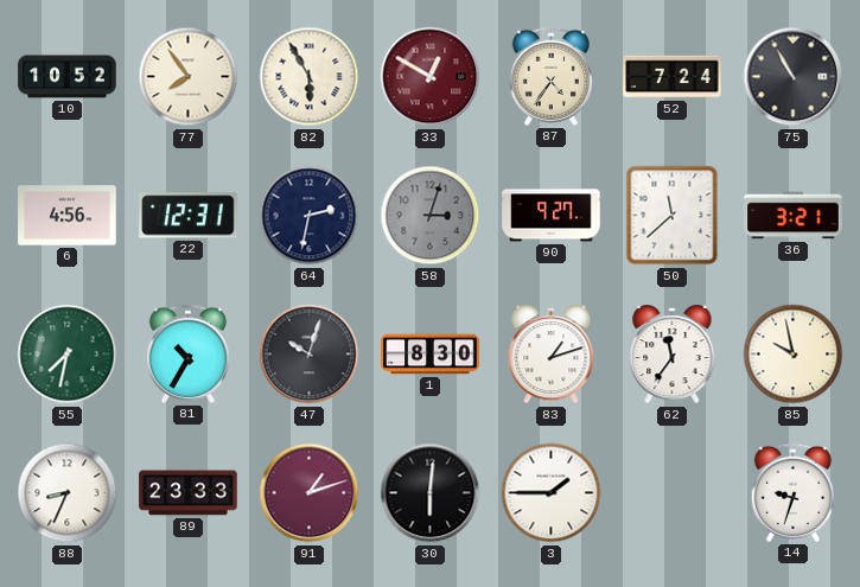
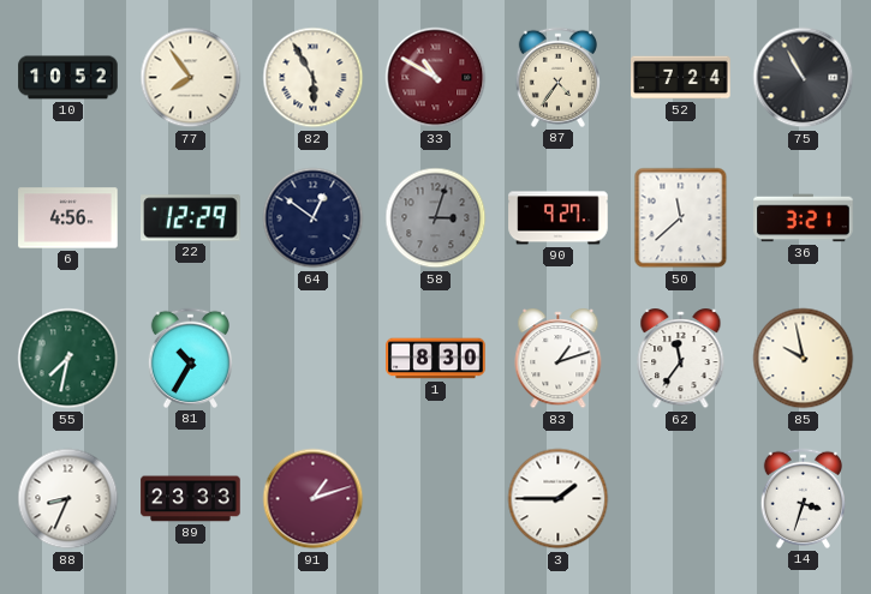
33: 12:50 -> 10:50 (436, 78)
22: 12:31 -> 12:29 (191, 218)
64: 2:32 -> 12:51 (314, 218)
47: 10:03 -> none (310, 355)
30: 6:01 -> none (431, 493)
14: 9:33 -> 3:33 (803, 498)
